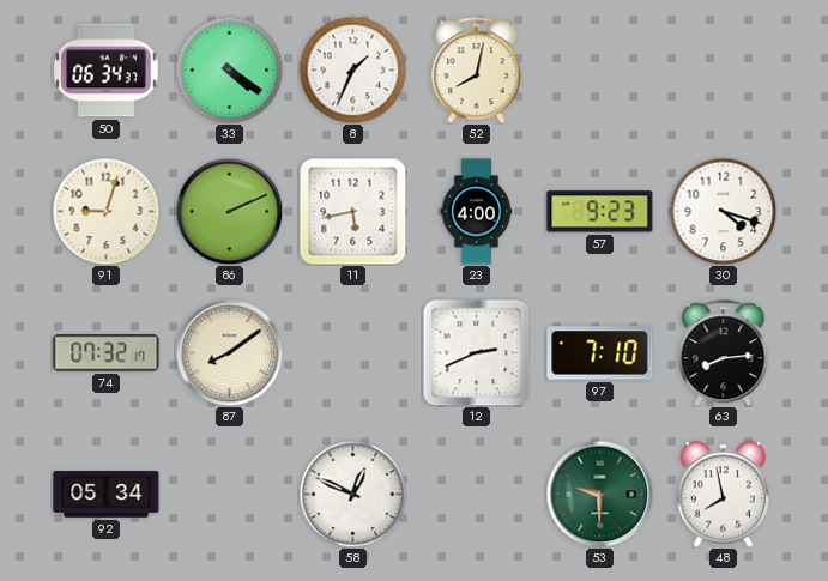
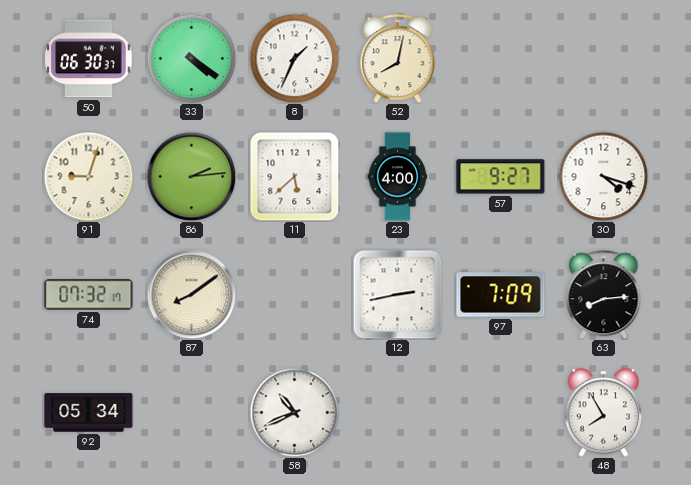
50: 06:34 -> 06:30 (89, 59)
86: 2:11 -> 2:14 (191, 176)
11: 5:43 -> 5:38 (294, 176)
57: 9:23 -> 9:27 (501, 177)
12: 2:41 -> 2:43 (397, 294)
97: 7:10 -> 7:09 (501, 295)
58: 12:49 -> 10:41 (294, 412)
53: 9:30 -> none (599, 494)
48: 7:58 -> 7:55 (603, 413)
